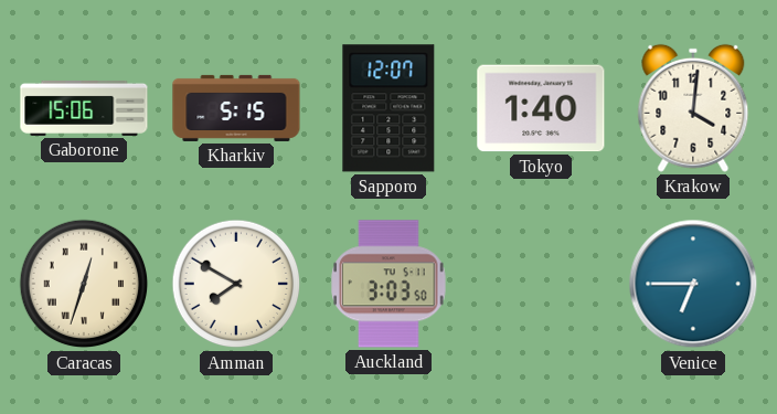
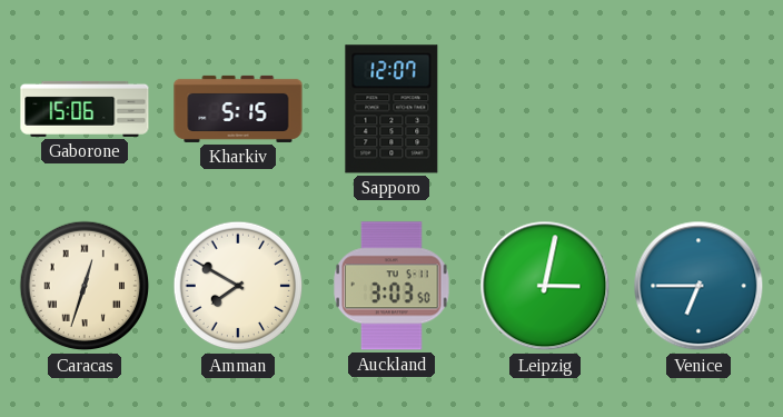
Tokyo: 1:40 -> none (541, 108)
Krakow: 4:01 -> none (693, 108)
Leipzig: none -> 3:02 (545, 286)
